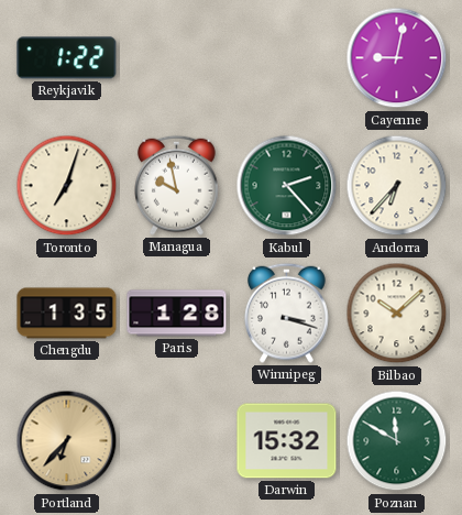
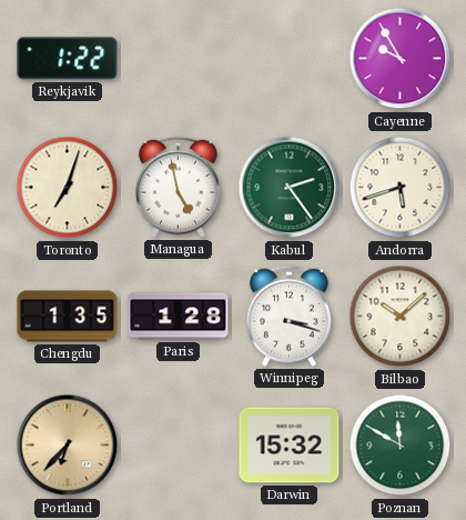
Cayenne: 9:02 -> 9:55 (401, 59)
Managua: 9:58 -> 4:58 (179, 187)
Kabul: 2:23 -> 2:24 (290, 188)
Andorra: 6:37 -> 5:42 (401, 188)
